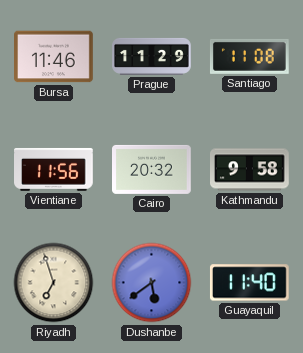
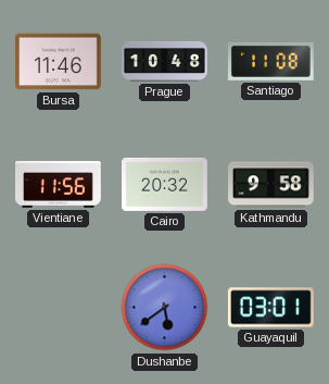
Prague: 11:29 -> 10:48 (165, 61)
Riyadh: 6:57 -> none (54, 283)
Guayaquil: 11:40 -> 03:01 (270, 308)
